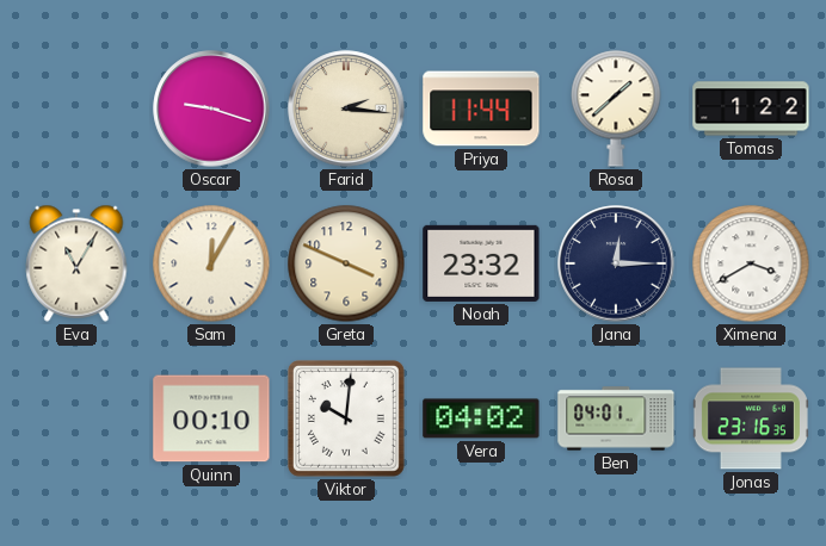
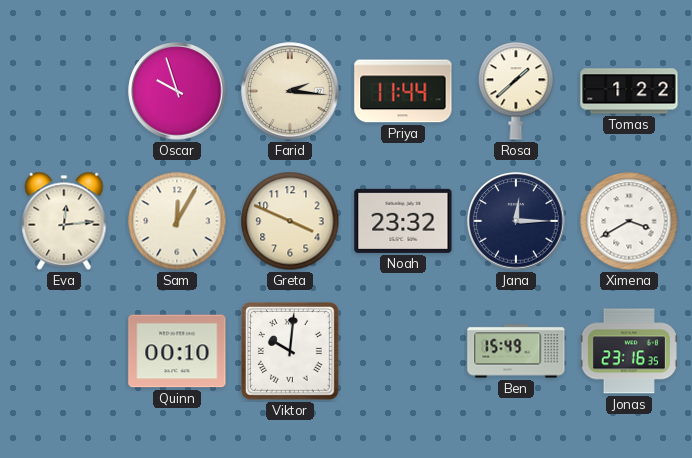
Oscar: 9:18 -> 9:57 (177, 91)
Eva: 11:05 -> 12:14 (64, 221)
Vera: 04:02 -> none (481, 418)
Ben: 04:01 -> 15:49 (516, 351)
